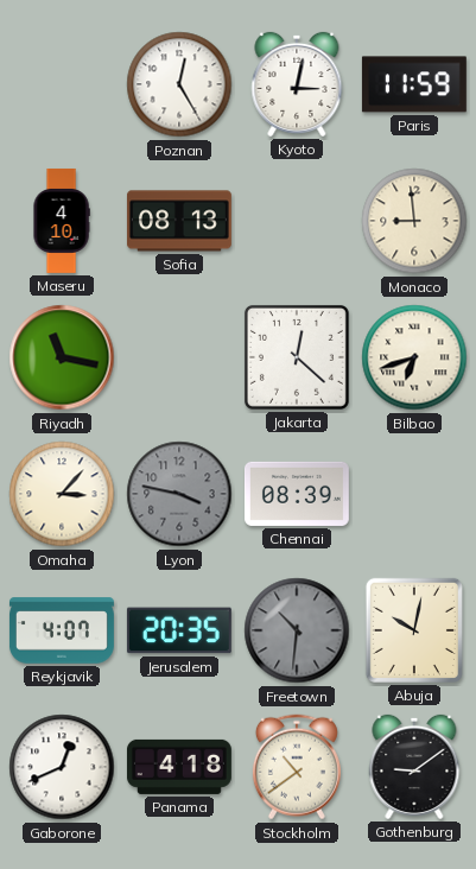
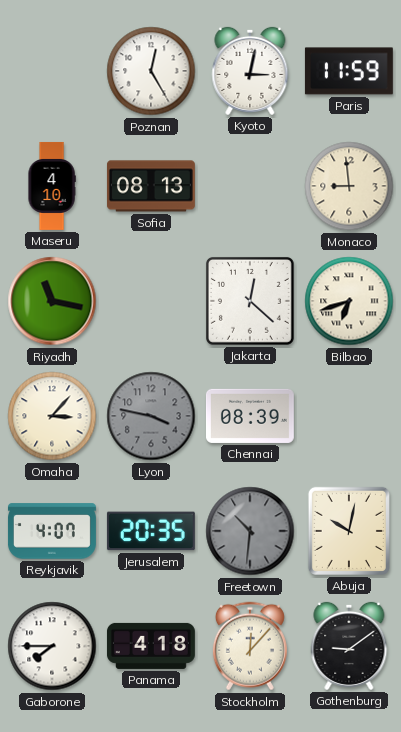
Gaborone: 12:41 -> 7:45 (52, 646)
Stockholm: 10:39 -> 12:07 (250, 646)
